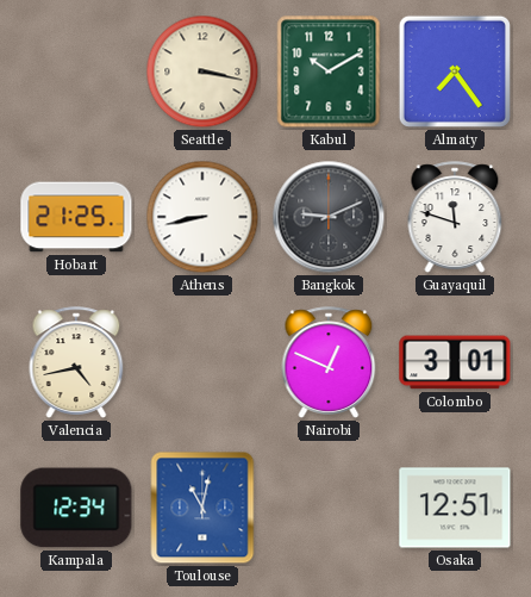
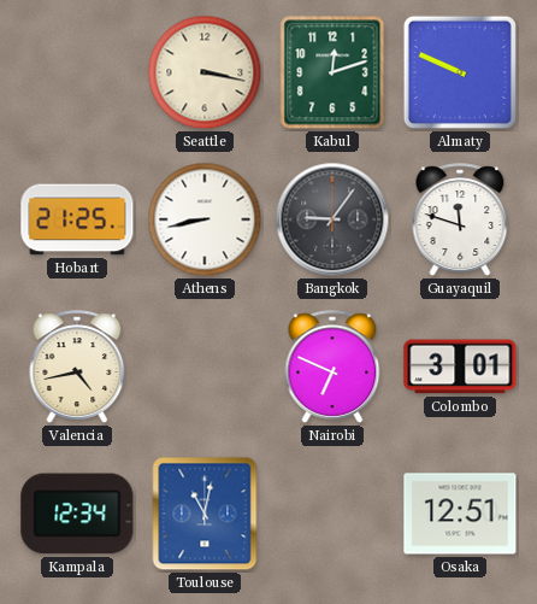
Kabul: 10:10 -> 12:12 (332, 72)
Almaty: 7:24 -> 9:49 (460, 72)
Bangkok: 9:11 -> 9:06 (332, 219)
Nairobi: 12:49 -> 6:49 (332, 366)
